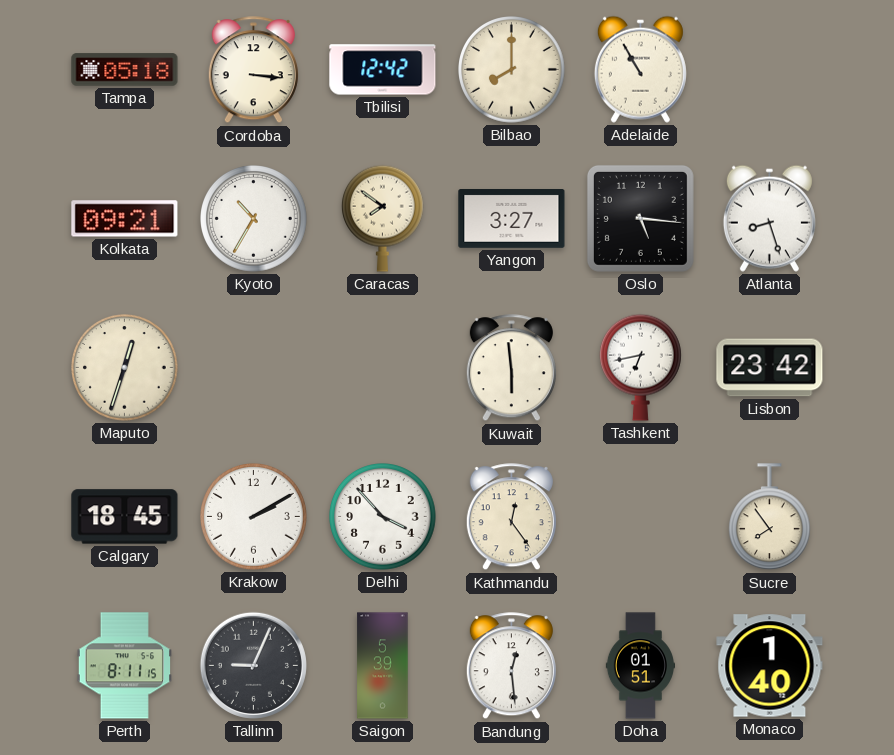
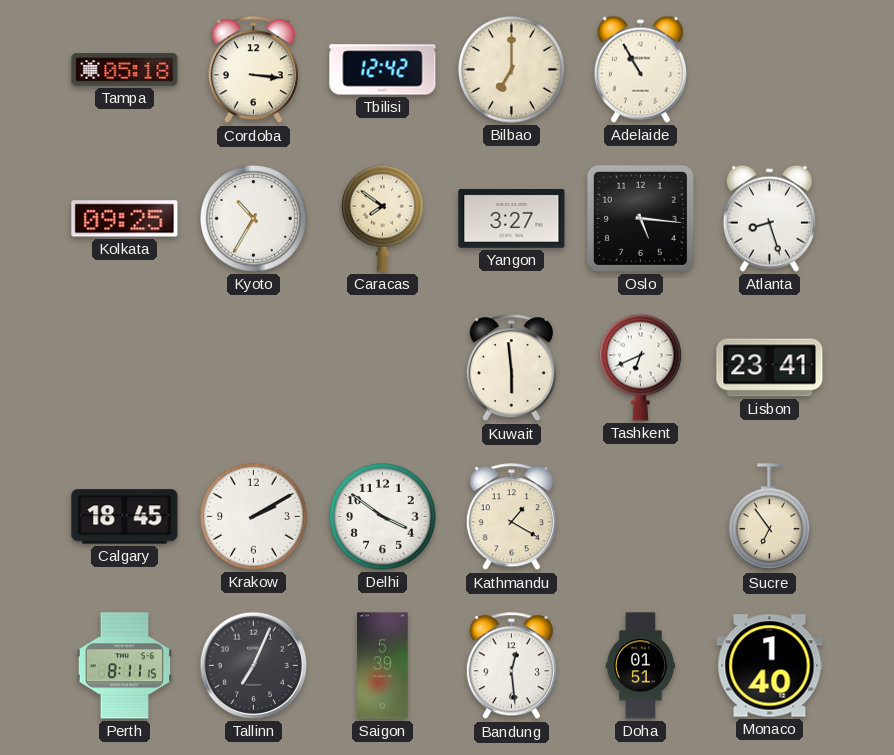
Bilbao: 8:00 -> 7:00 (512, 70)
Kolkata: 09:21 -> 09:25 (125, 219)
Maputo: 12:33 -> none (125, 368)
Tashkent: 6:43 -> 6:41 (640, 367)
Lisbon: 23:42 -> 23:41 (770, 368)
Delhi: 3:53 -> 3:51 (383, 517)
Kathmandu: 12:24 -> 1:20 (511, 517)
Sucre: 7:54 -> 6:54 (769, 517)
Tallinn: 9:04 -> 7:04 (253, 665)
